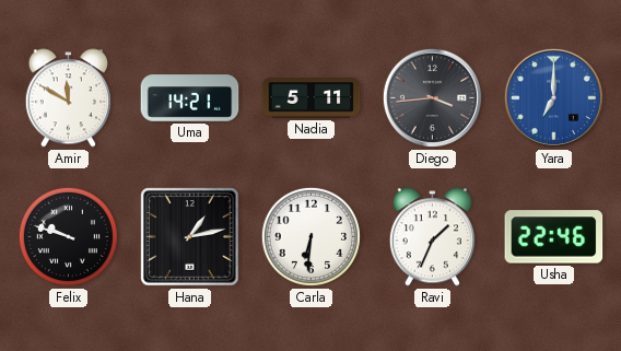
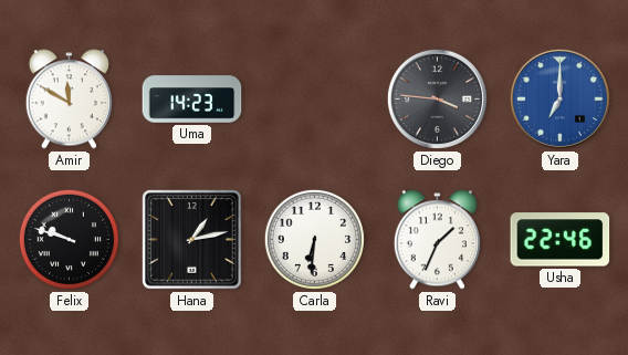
Uma: 14:21 -> 14:23 (192, 100)
Nadia: 5:11 -> none (312, 98)
Diego: 3:44 -> 3:46 (437, 98)
